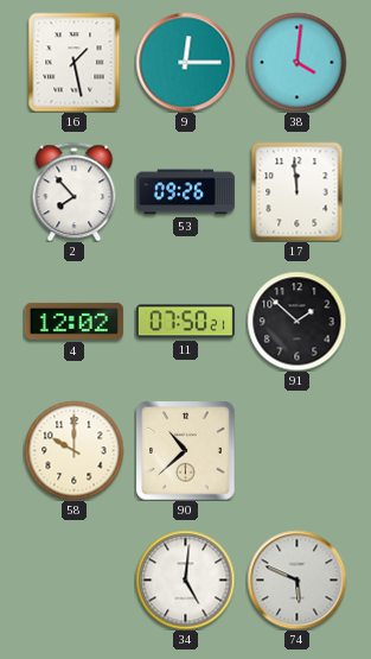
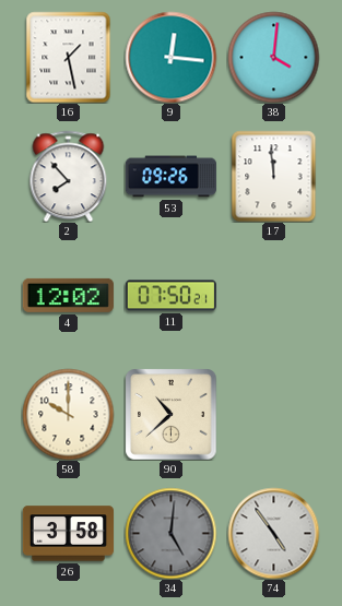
9: 12:15 -> 12:16 (170, 57)
91: 1:52 -> none (296, 321)
26: none -> 3:58 (68, 534)
34 dial: white -> grey (170, 533)
74: 5:49 -> 4:54 (273, 533)
